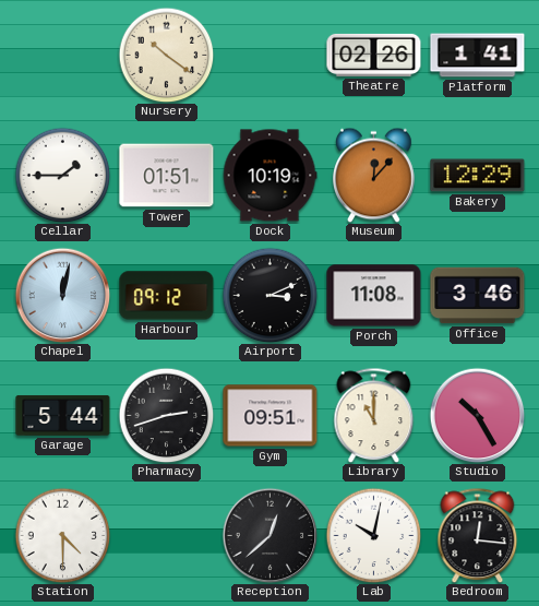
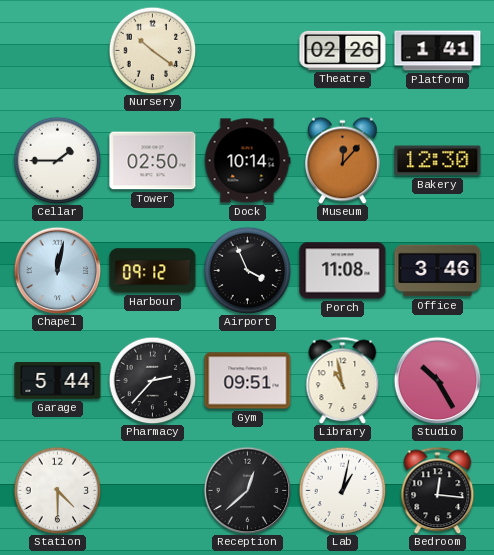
Tower: 01:51 -> 02:50 (153, 161)
Dock: 10:19 -> 10:14 (247, 161)
Bakery: 12:29 -> 12:30 (438, 161)
Airport: 3:11 -> 3:56 (247, 270)
Pharmacy: 2:42 -> 2:37 (152, 380)
Library: 11:00 -> 10:58 (343, 380)
Lab: 10:02 -> 1:02 (342, 490)
